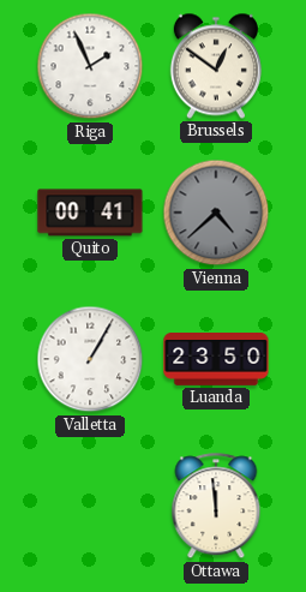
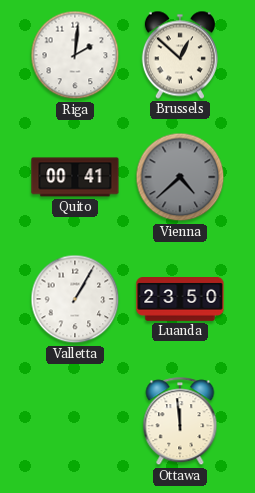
Riga: 1:56 -> 2:01 (75, 55)
Brussels: 12:51 -> 12:52 (180, 55)
